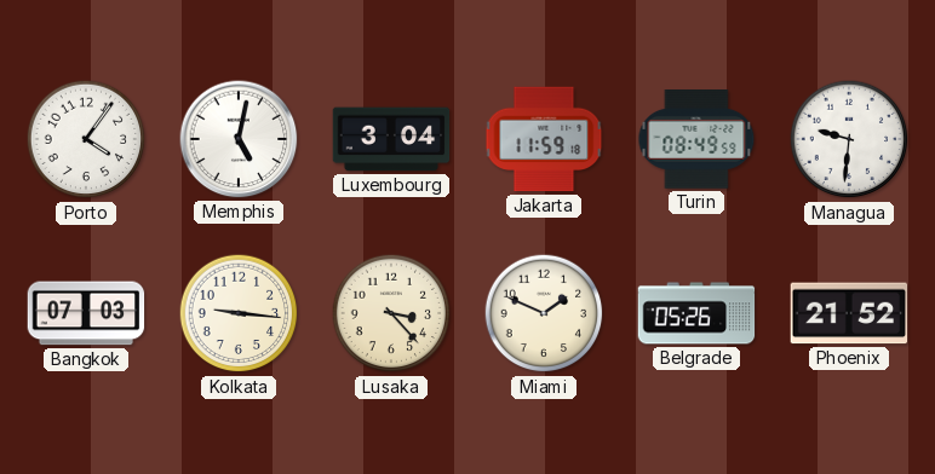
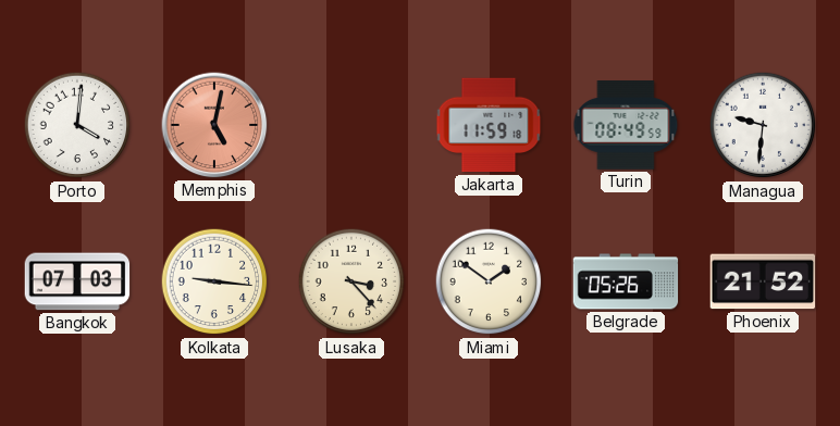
Porto: 4:06 -> 4:01 (77, 125)
Memphis dial: white -> salmon (214, 125)
Luxembourg: 3:04 -> none (391, 139)
Miami: 1:49 -> 1:51 (489, 281)
